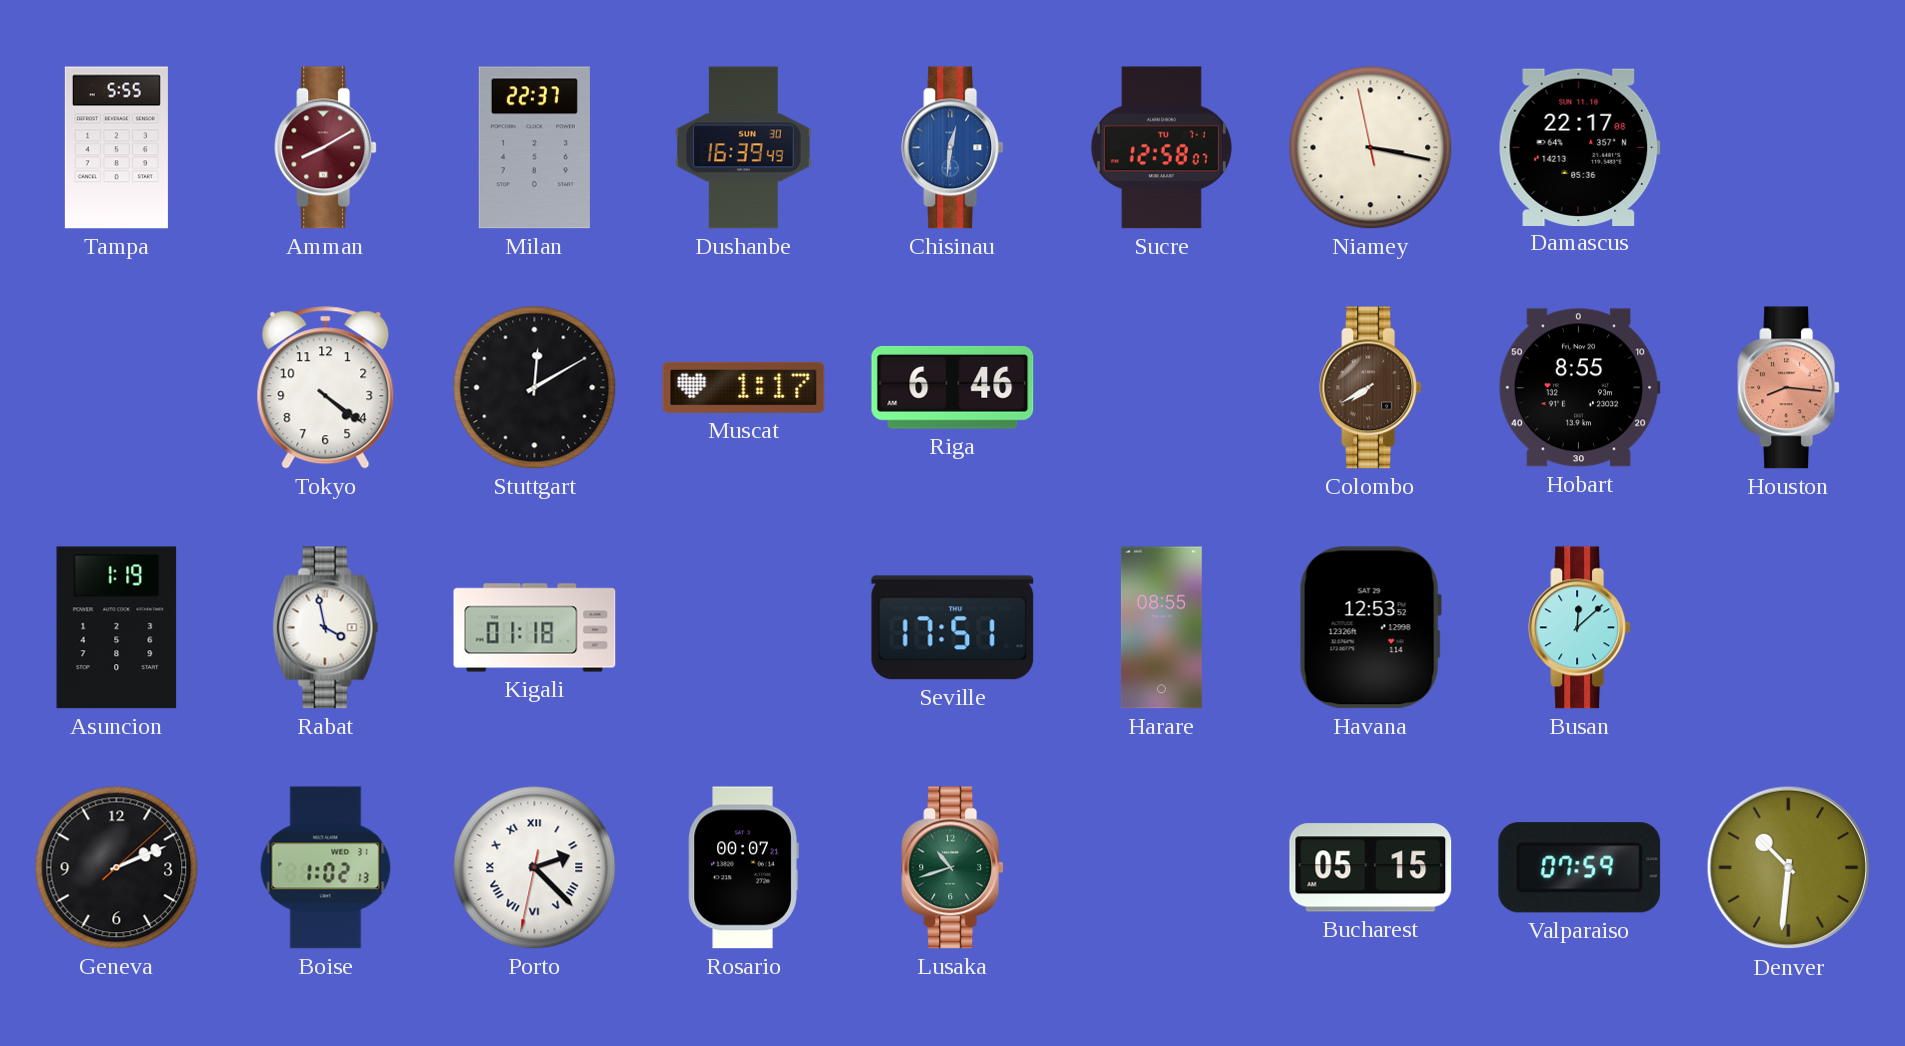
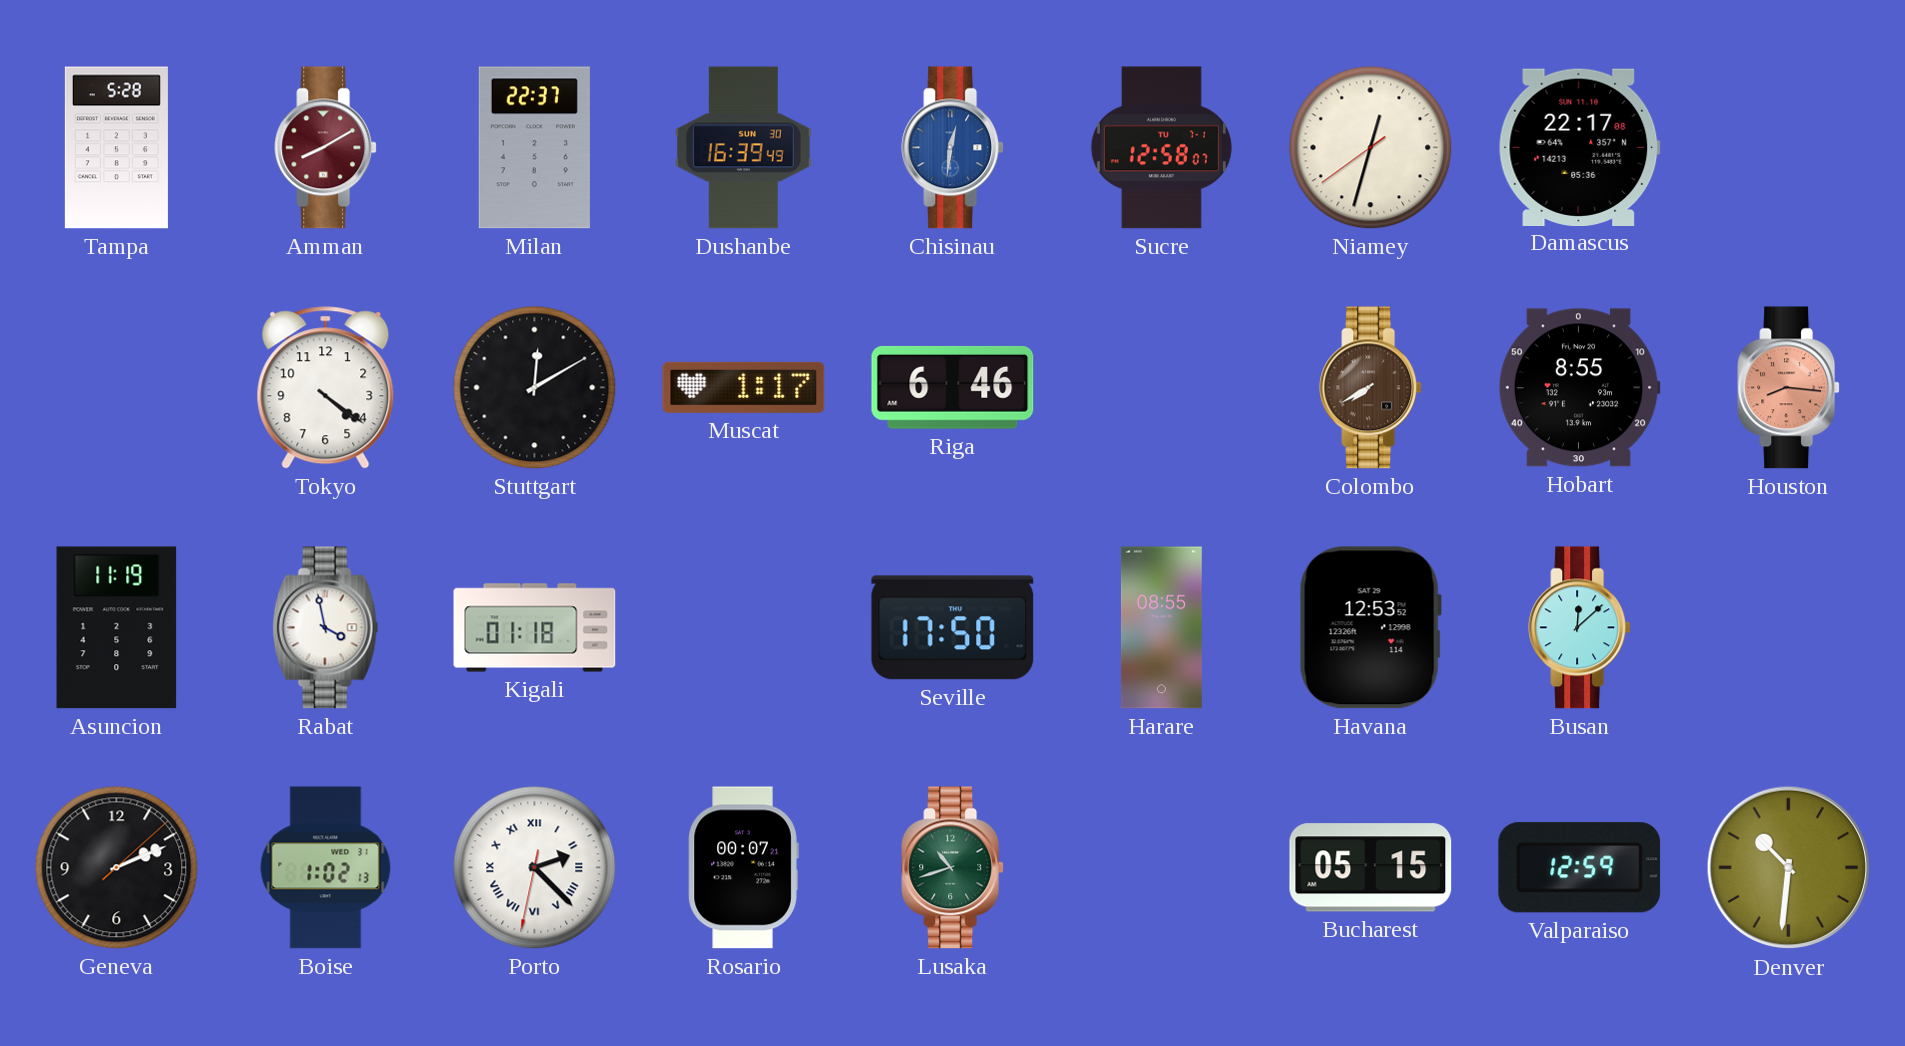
Tampa: 5:55 -> 5:28 (116, 148)
Niamey: 3:16 -> 12:32 (1371, 148)
Asuncion: 1:19 -> 11:19 (117, 628)
Seville: 17:51 -> 17:50 (953, 628)
Valparaiso: 07:59 -> 12:59 (1580, 868)
